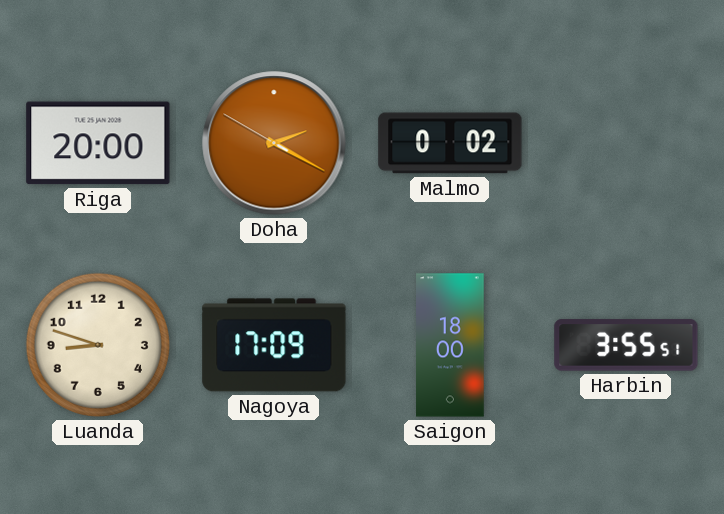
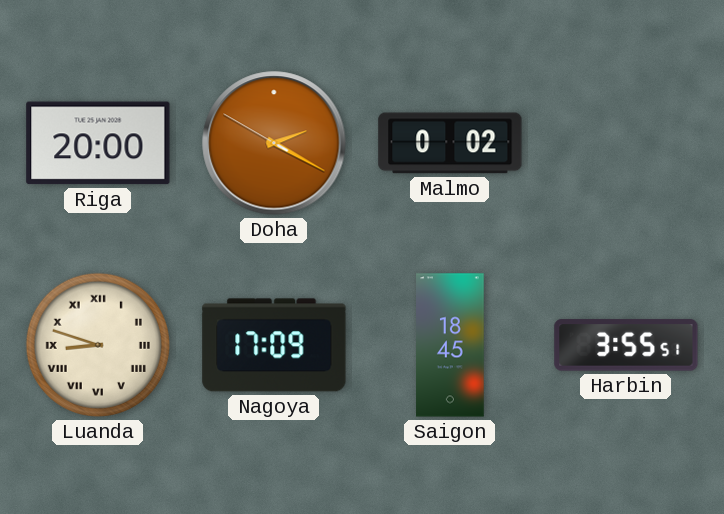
Luanda numerals: Arabic -> Roman (98, 345)
Saigon: 18:00 -> 18:45 (450, 345)
